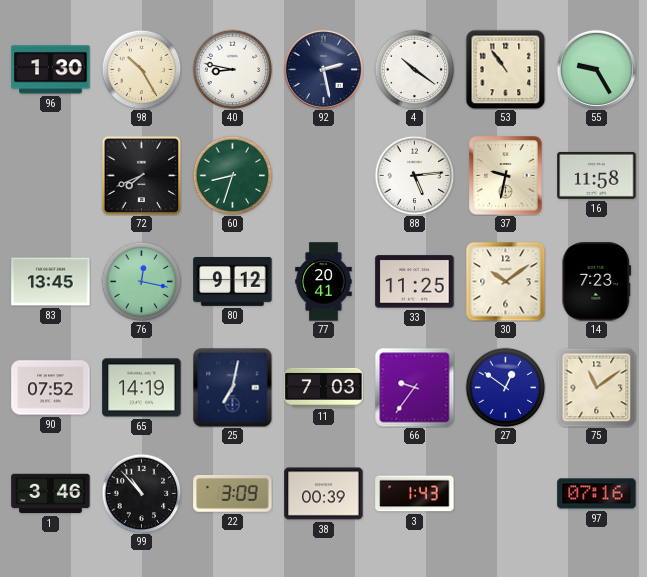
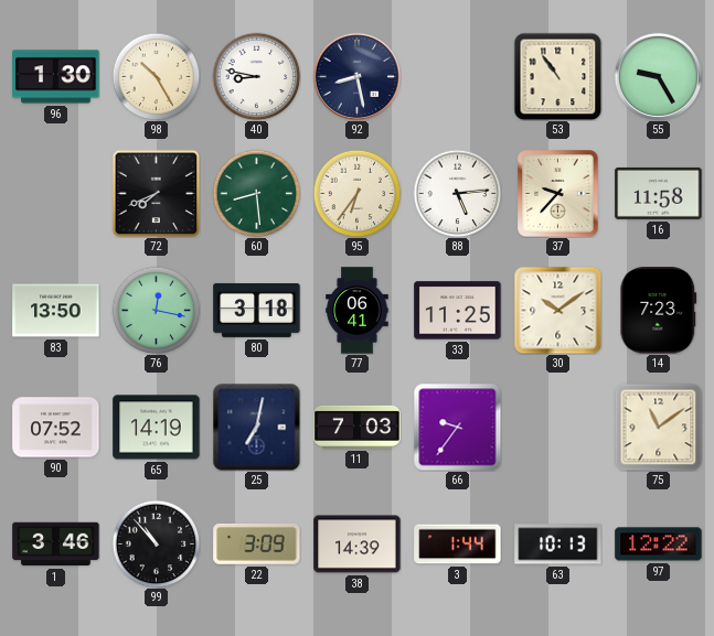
92: 2:28 -> 8:28 (356, 76)
4: 10:21 -> none (414, 69)
60: 8:33 -> 8:29 (256, 193)
95: none -> 6:36 (356, 193)
37: 9:32 -> 9:37 (558, 194)
83: 13:45 -> 13:50 (56, 311)
80: 9:12 -> 3:18 (257, 310)
77: 20:41 -> 06:41 (358, 311)
27: 12:51 -> none (505, 387)
38: 00:39 -> 14:39 (358, 545)
3: 1:43 -> 1:44 (458, 545)
63: none -> 10:13 (558, 545)
97: 07:16 -> 12:22 (659, 545)
